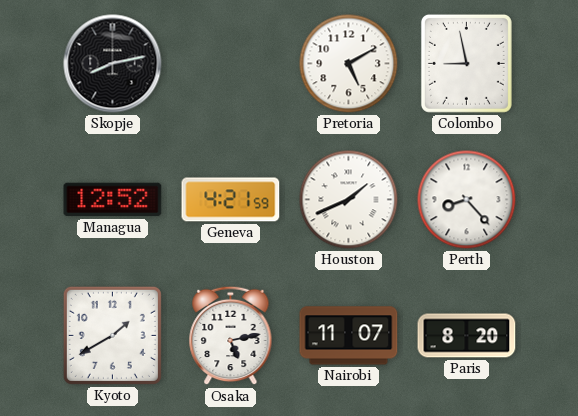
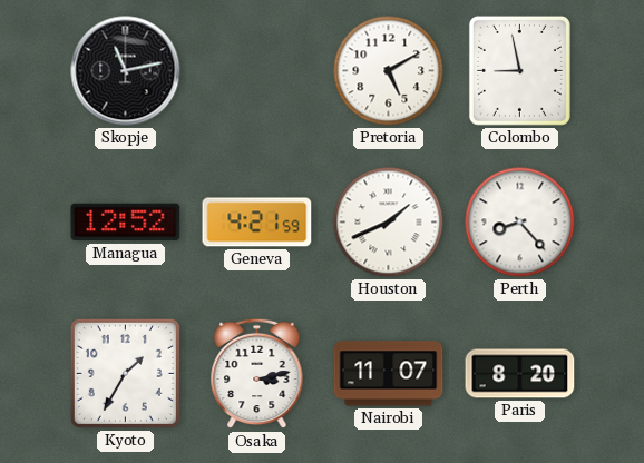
Skopje: 8:13 -> 11:13 (126, 71)
Kyoto: 1:40 -> 1:35 (125, 373)
Osaka: 5:13 -> 3:13 (257, 374)
